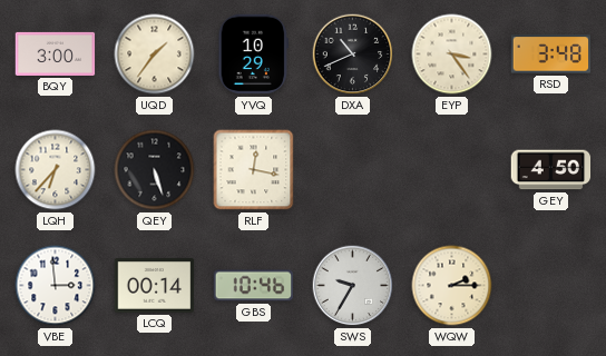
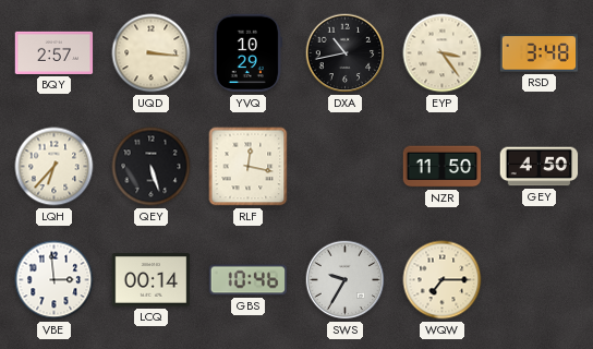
BQY: 3:00 -> 2:57 (55, 52)
UQD: 1:36 -> 3:16 (152, 53)
DXA: 10:41 -> 10:43 (346, 53)
NZR: none -> 11:50 (443, 167)
WQW: 2:15 -> 7:15 (443, 280)
